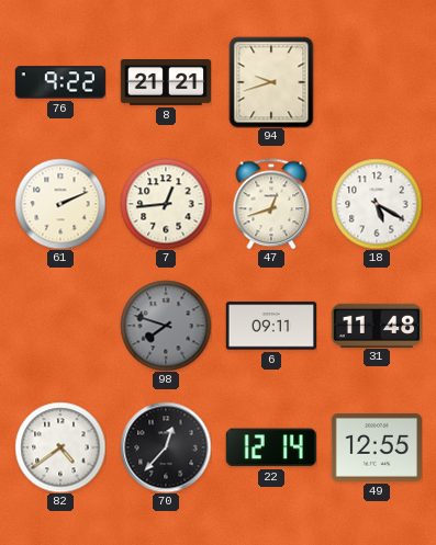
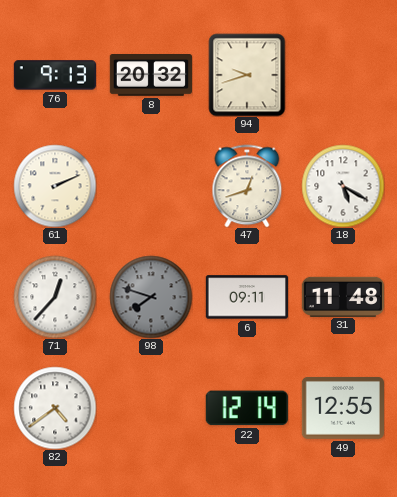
76: 9:22 -> 9:13 (54, 75)
8: 21:21 -> 20:32 (150, 76)
7: 12:44 -> none (166, 204)
71: none -> 12:37 (55, 297)
70: 12:37 -> none (166, 447)
